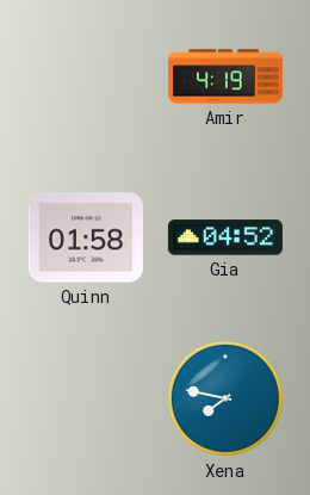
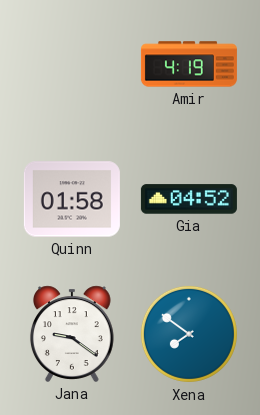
Jana: none -> 9:21 (72, 334)
Xena: 7:47 -> 7:51 (189, 334)
